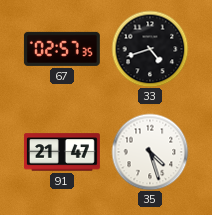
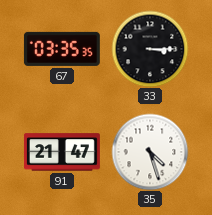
67: 02:57 -> 03:35 (62, 49)
33: 4:42 -> 3:15 (150, 49)
